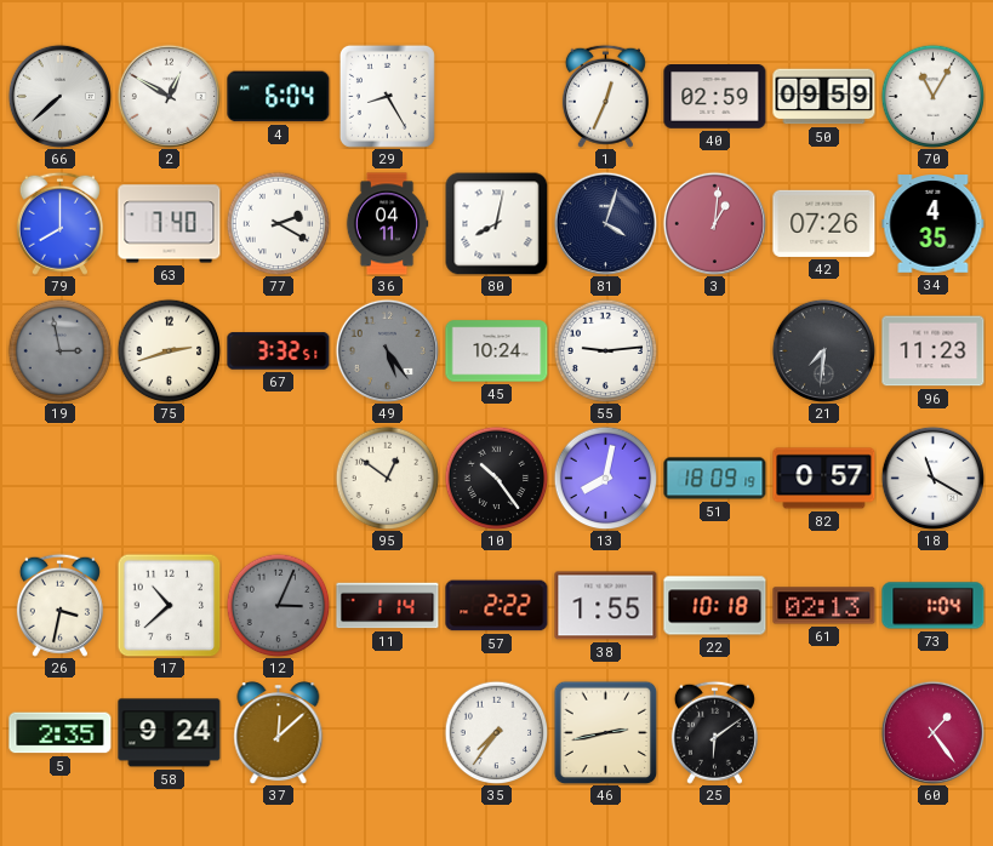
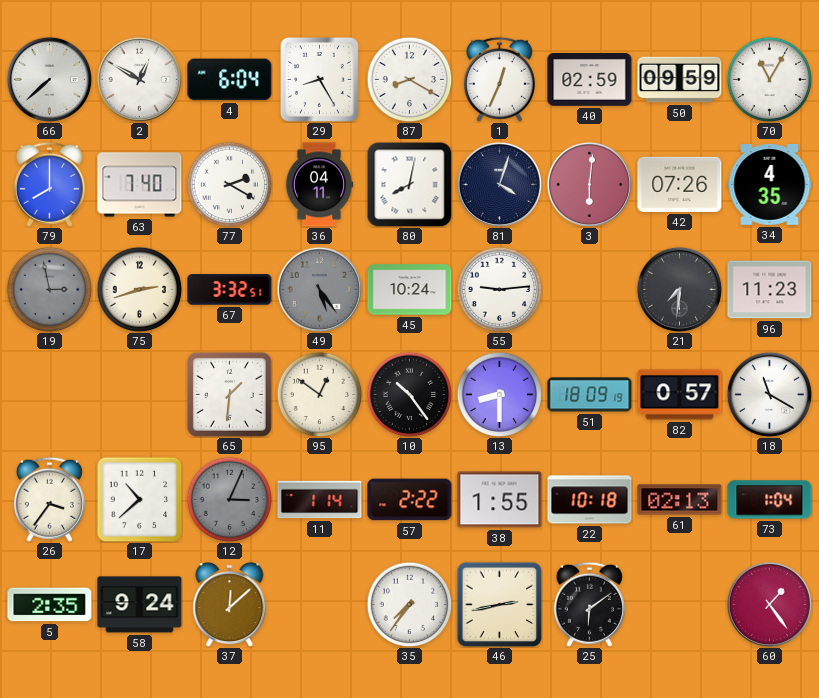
87: none -> 8:20 (409, 79)
3: 1:01 -> 6:01 (589, 184)
65: none -> 1:31 (229, 394)
13: 8:02 -> 8:30 (499, 394)
26: 3:32 -> 3:36 (49, 499)
